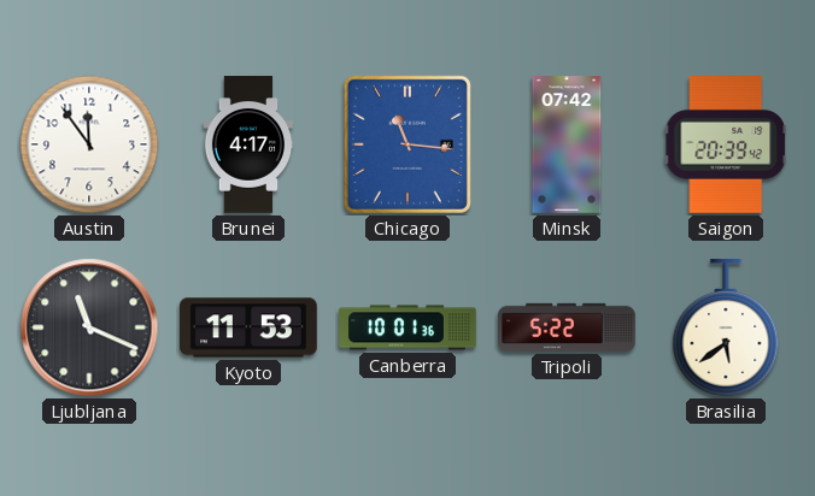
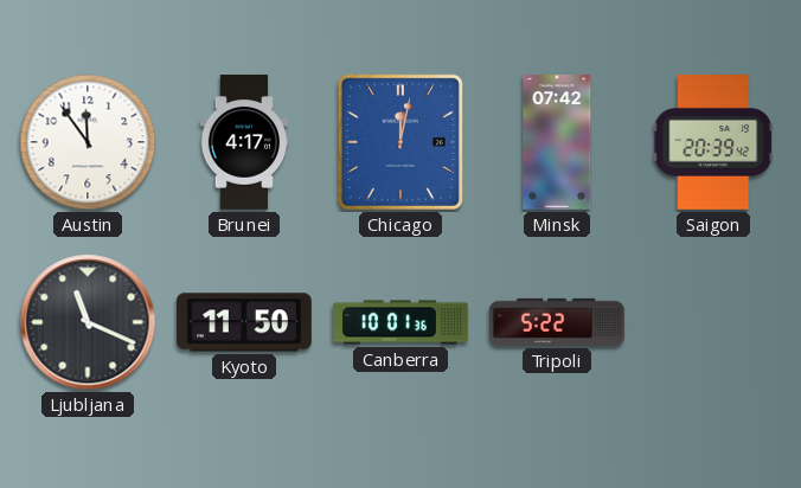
Chicago: 11:16 -> 12:02 (400, 142)
Kyoto: 11:53 -> 11:50 (244, 322)
Brasilia: 5:39 -> none (726, 329)
